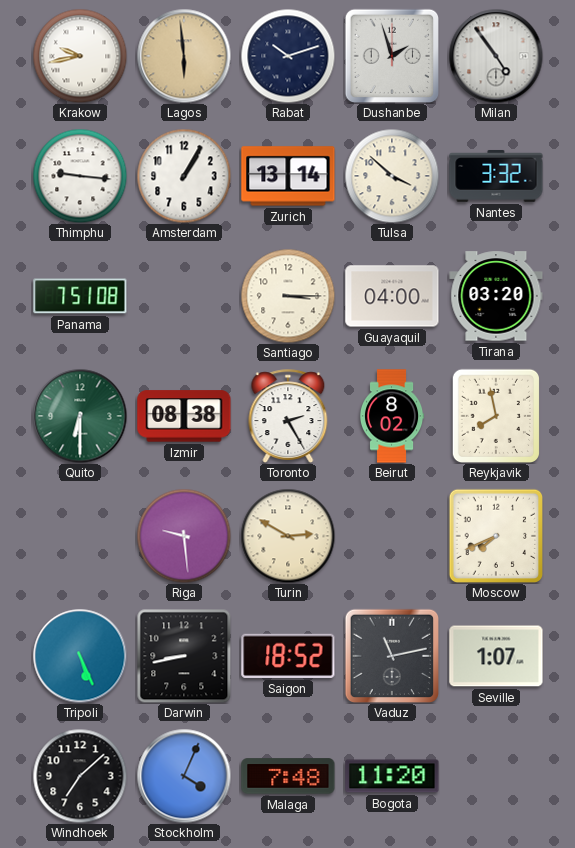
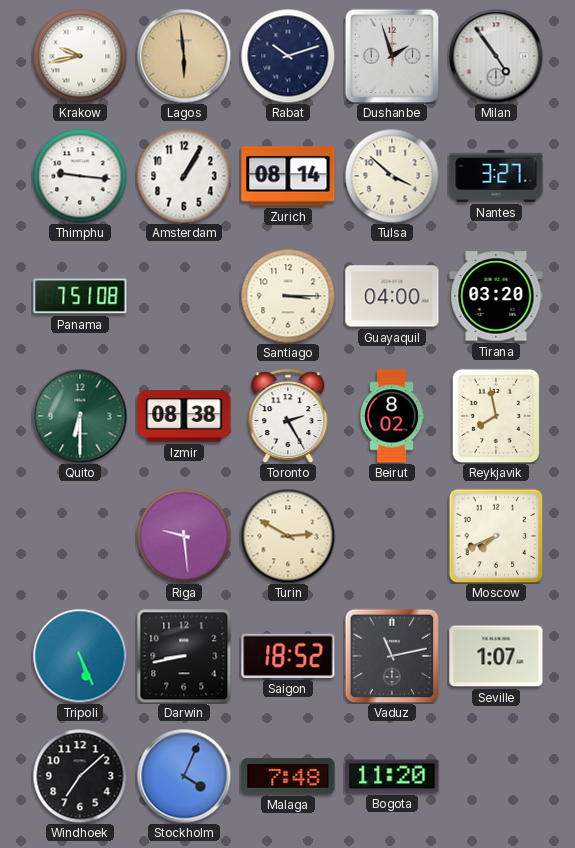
Zurich: 13:14 -> 08:14 (288, 176)
Nantes: 3:32 -> 3:27 (496, 176)
